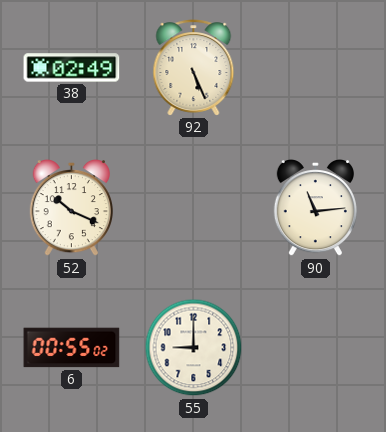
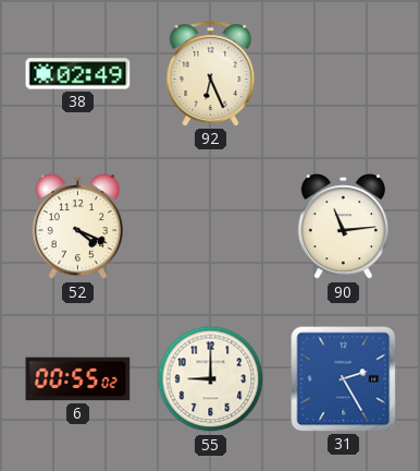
92: 5:26 -> 6:26 (211, 74)
52: 10:19 -> 4:19 (77, 228)
31: none -> 2:25 (344, 379)
